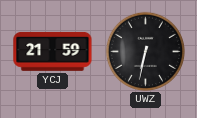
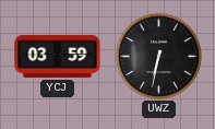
YCJ: 21:59 -> 03:59 (58, 56)
